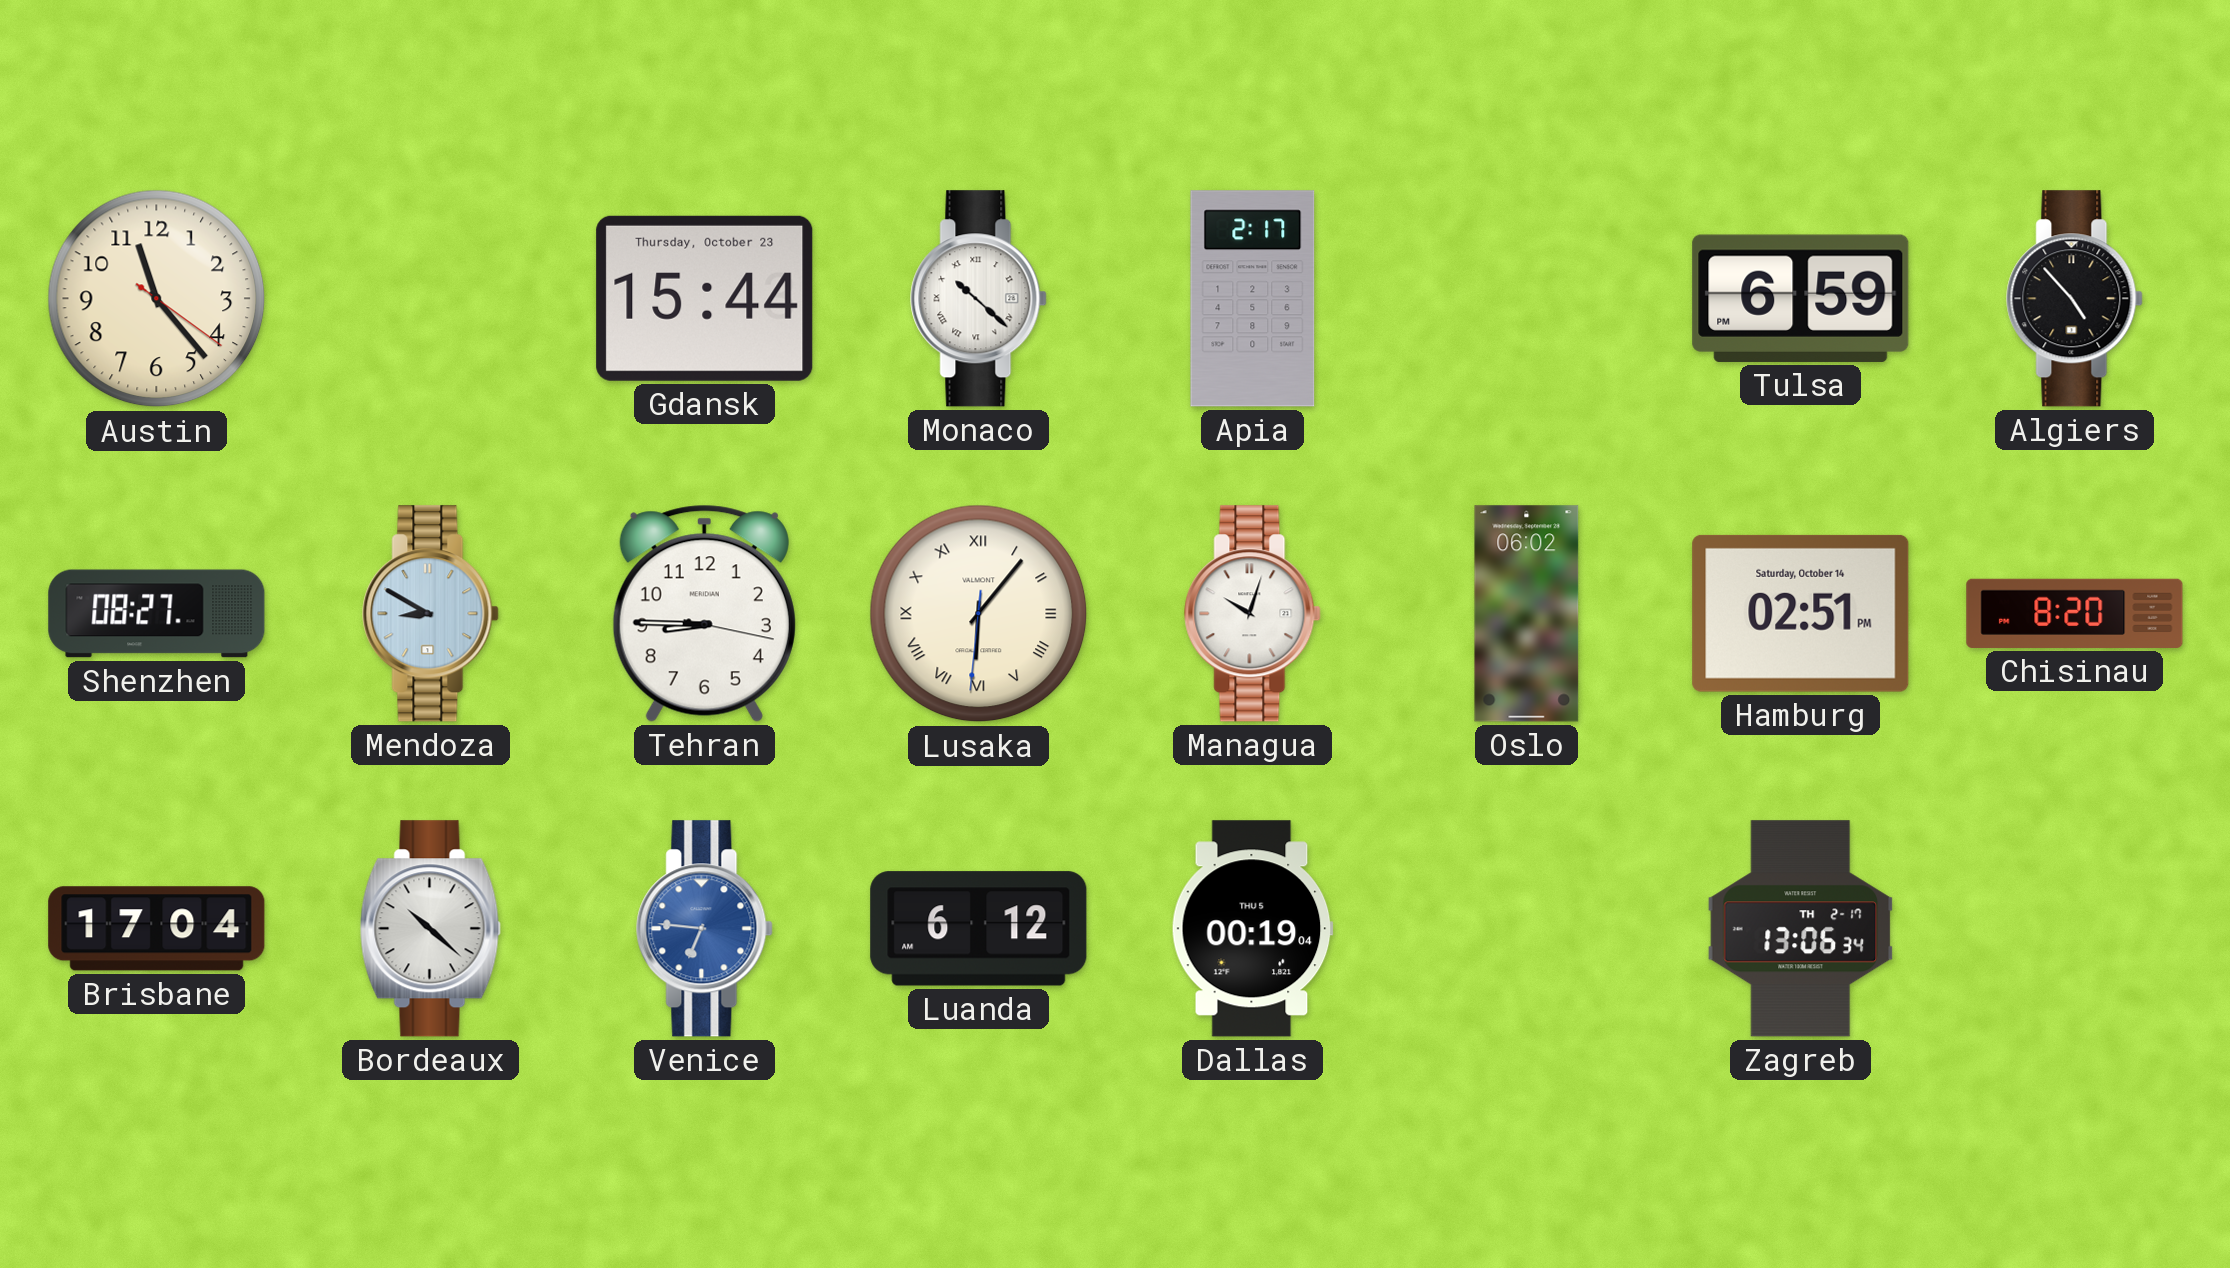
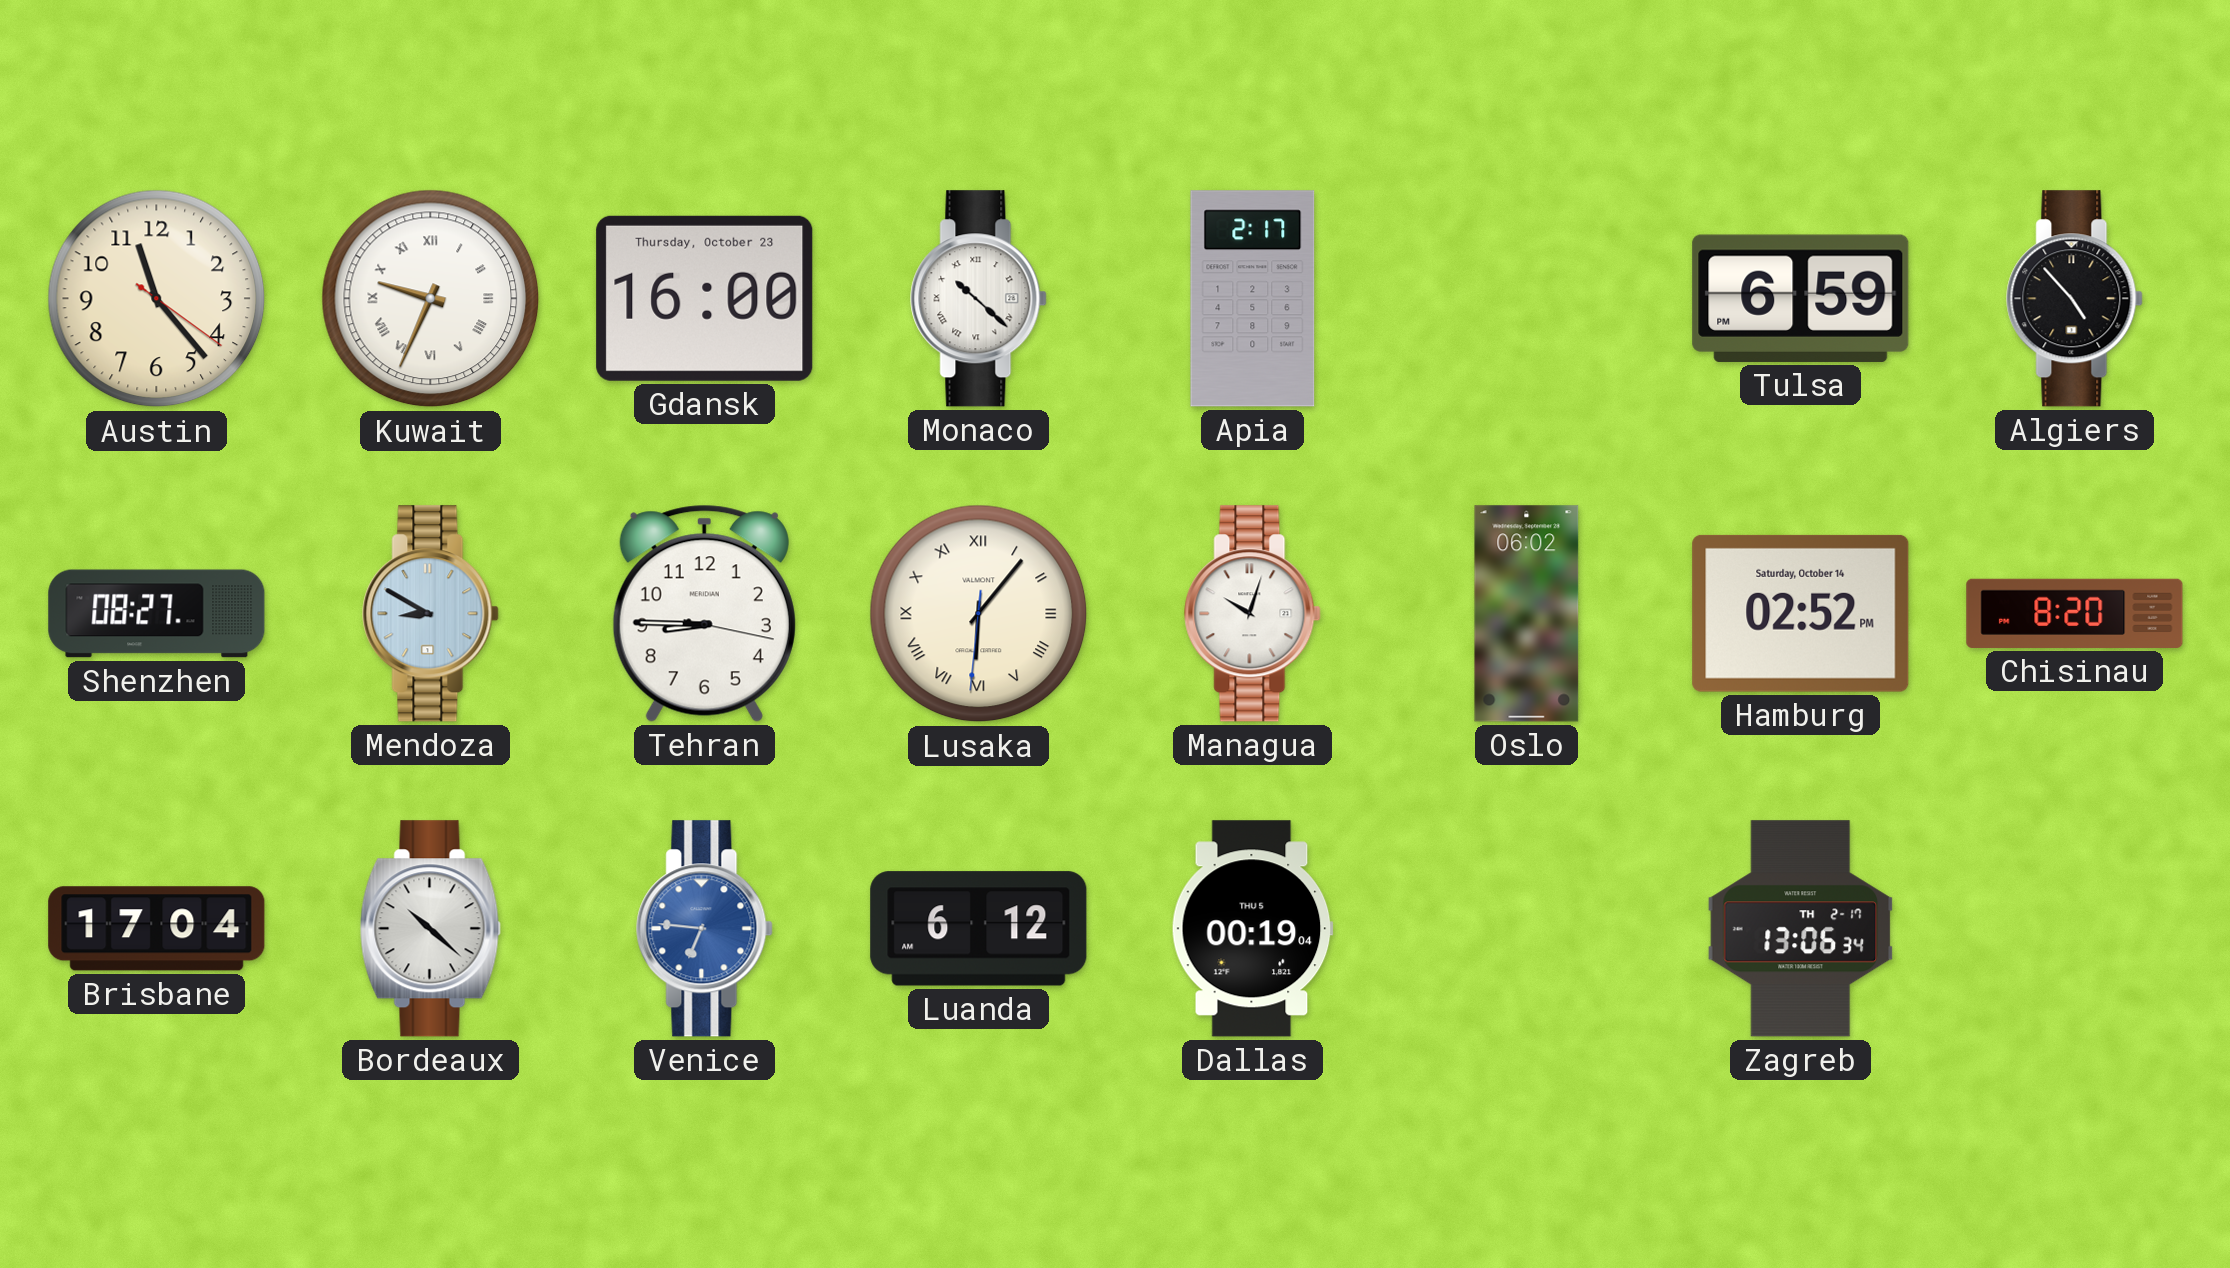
Kuwait: none -> 9:34 (431, 299)
Gdansk: 15:44 -> 16:00 (705, 298)
Hamburg: 02:51 -> 02:52 (1801, 613)
